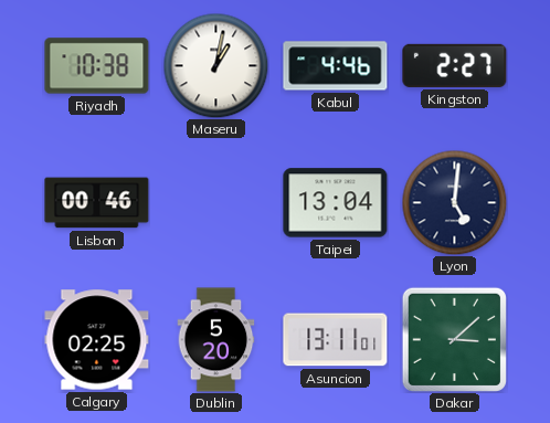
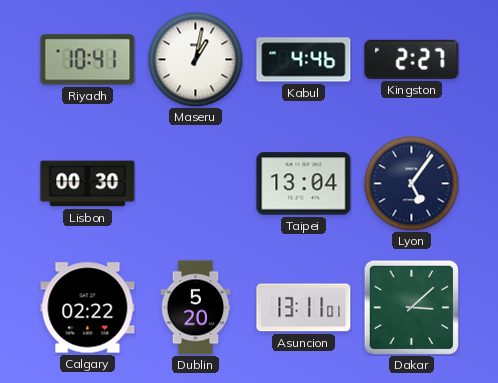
Riyadh: 10:38 -> 10:41 (88, 60)
Lisbon: 00:46 -> 00:30 (88, 184)
Lyon: 5:01 -> 5:06 (411, 183)
Calgary: 02:25 -> 02:22 (88, 308)
